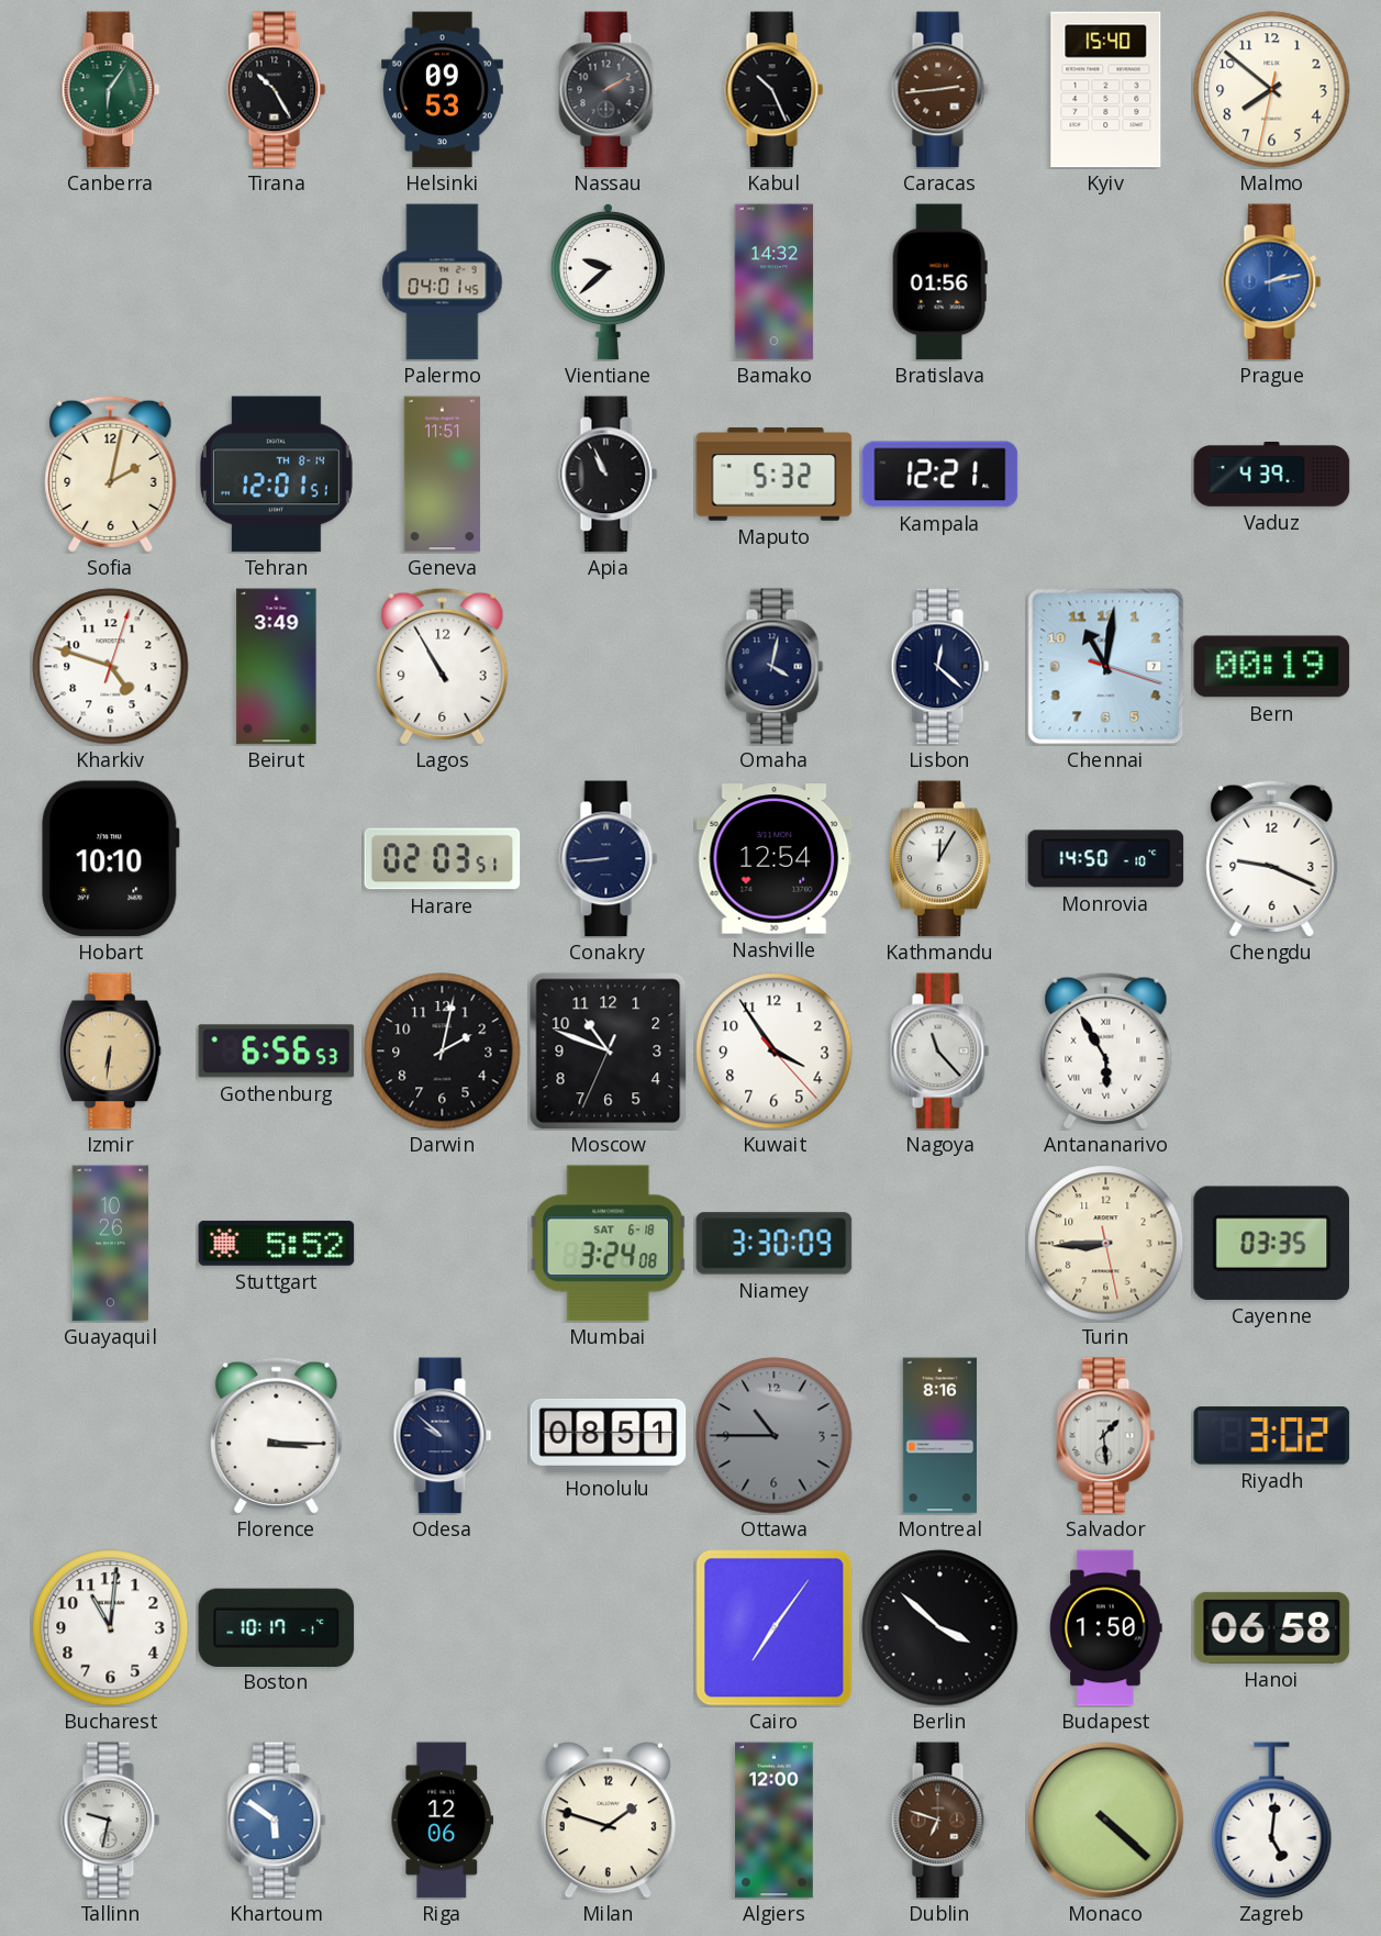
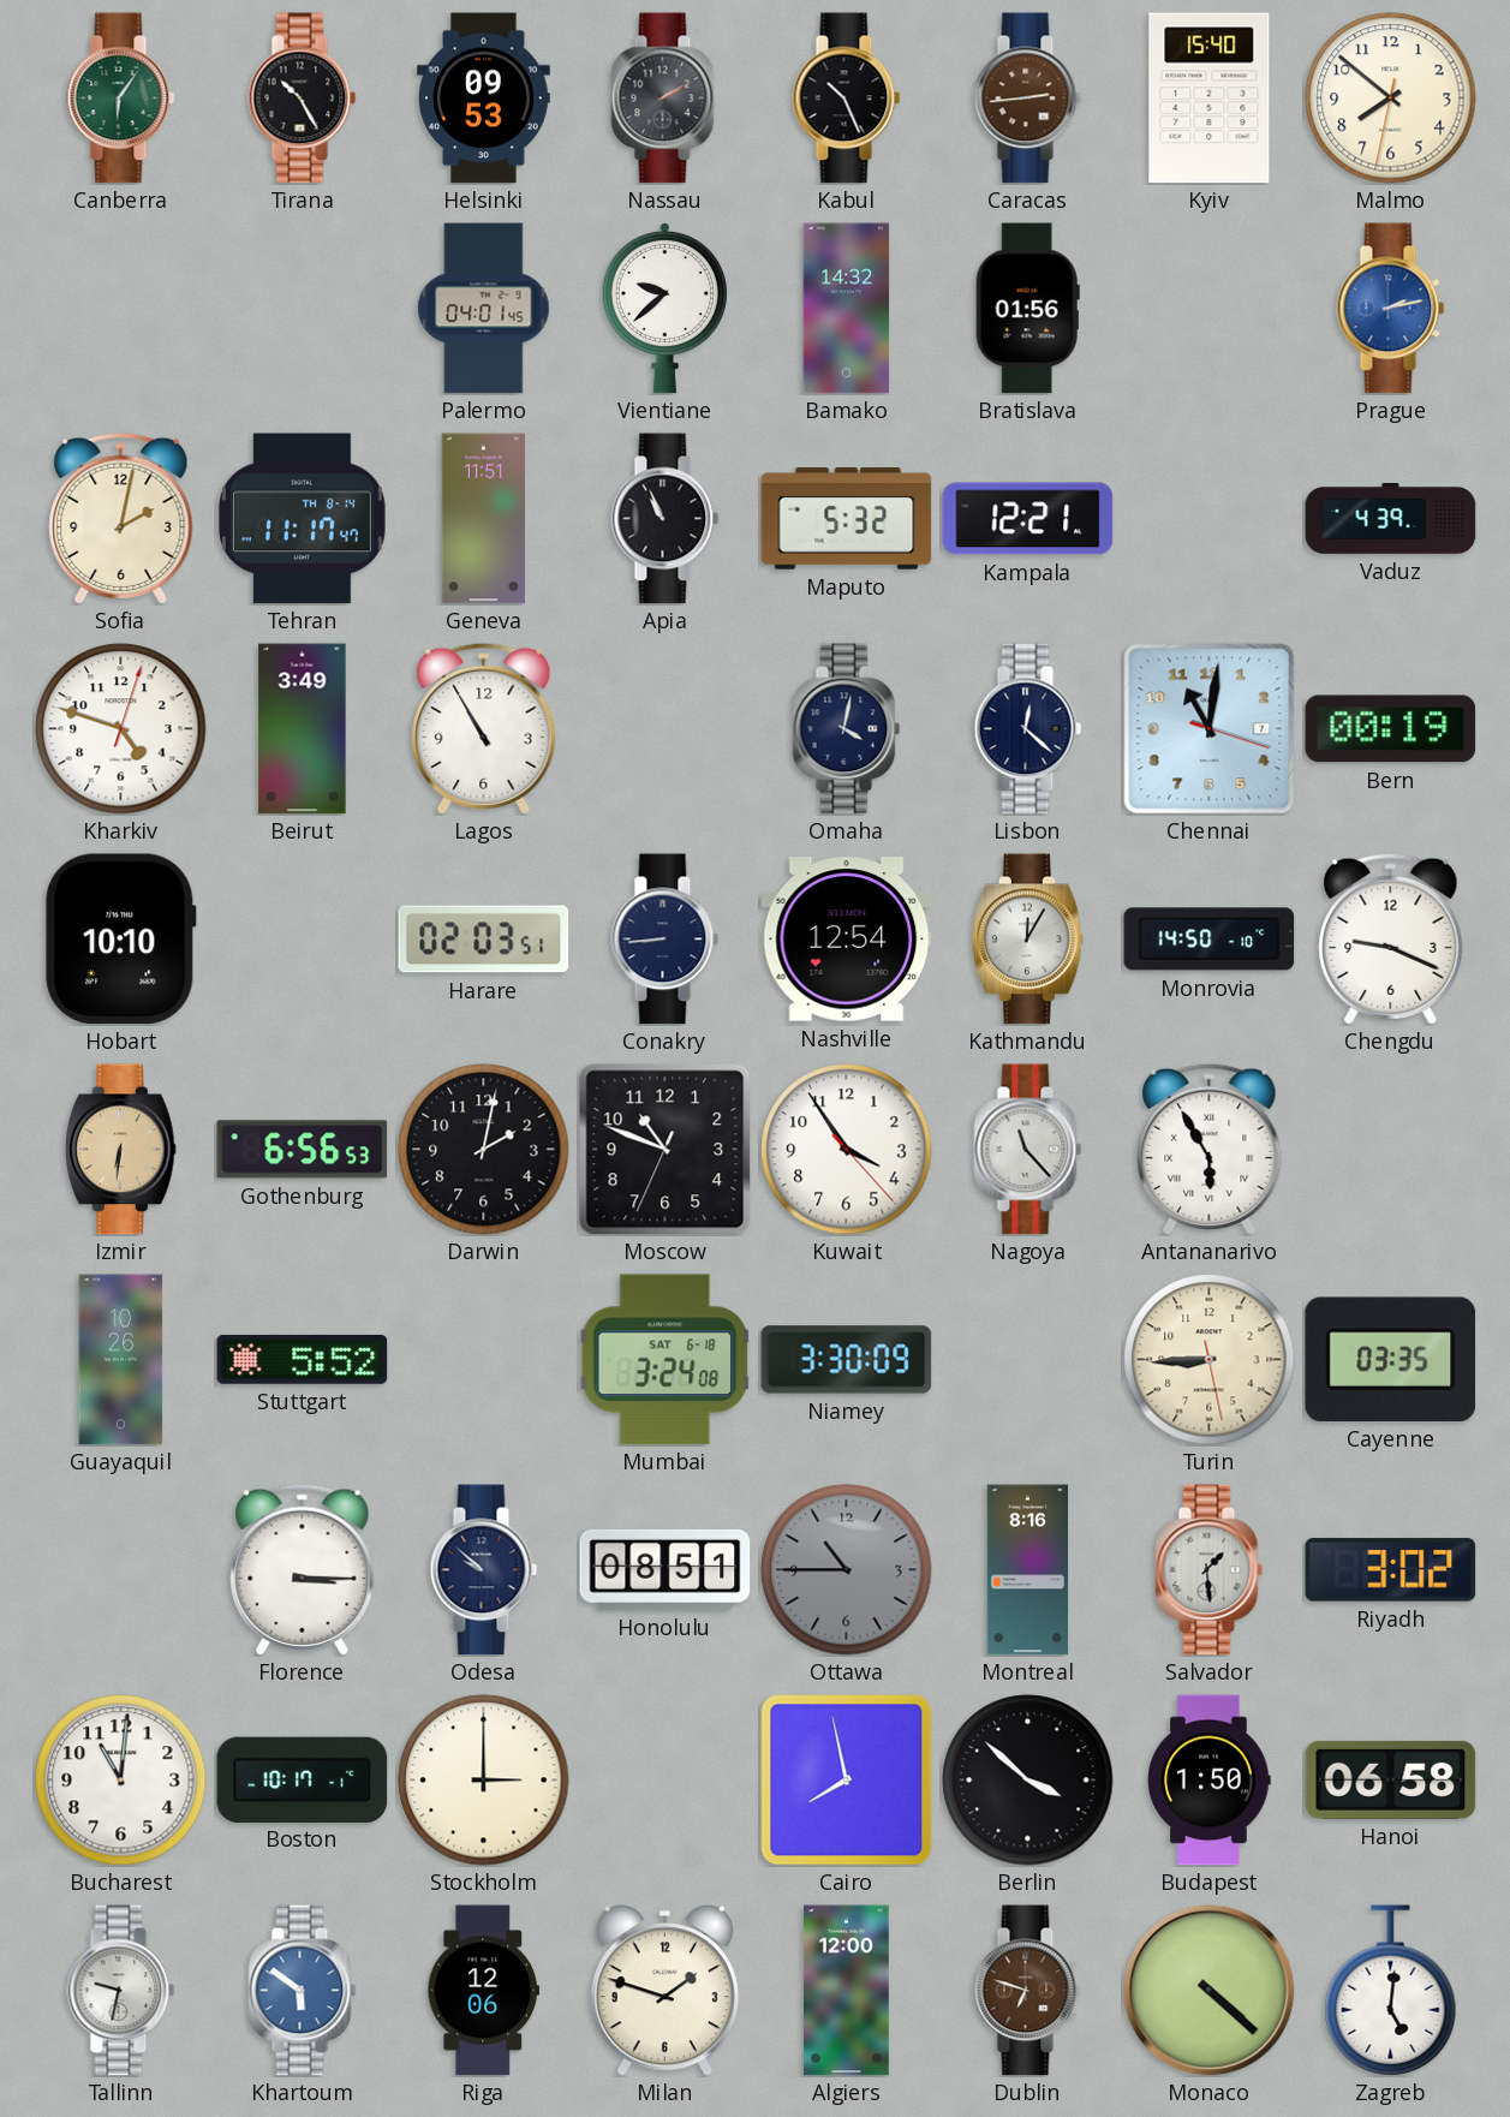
Tehran: 12:01 -> 11:17 (302, 519)
Stockholm: none -> 3:00 (484, 1781)
Cairo: 7:06 -> 7:58 (847, 1781)
